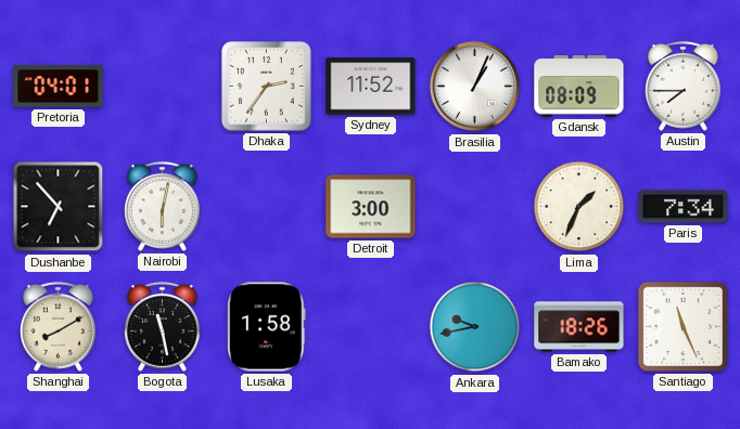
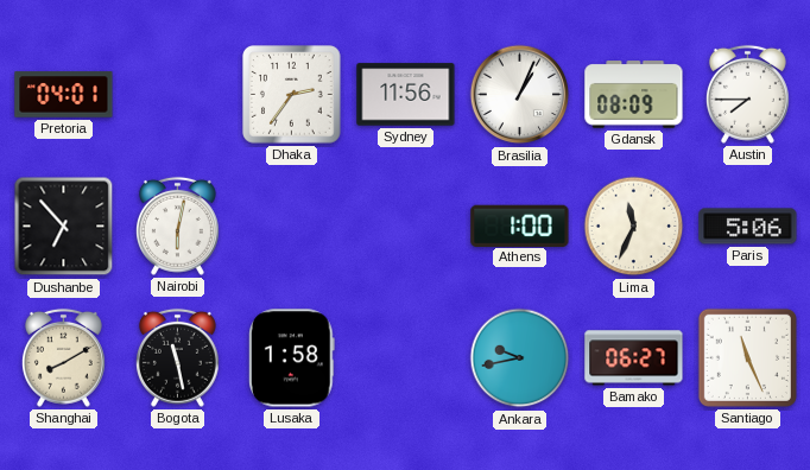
Sydney: 11:52 -> 11:56 (406, 95)
Detroit: 3:00 -> none (371, 207)
Athens: none -> 1:00 (520, 226)
Lima: 1:34 -> 11:34 (634, 227)
Paris: 7:34 -> 5:06 (748, 227)
Bamako: 18:26 -> 06:27 (634, 358)
